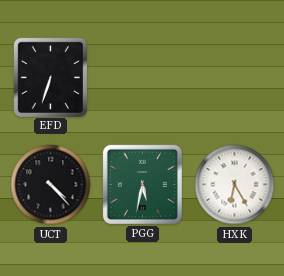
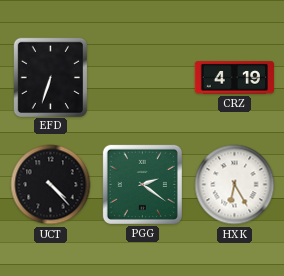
CRZ: none -> 4:19 (234, 78)
PGG: 5:32 -> 2:21 (142, 184)
